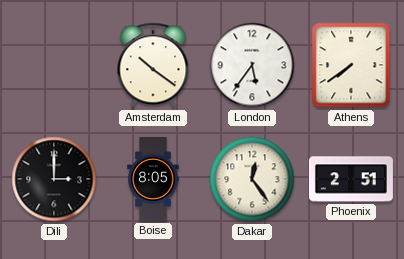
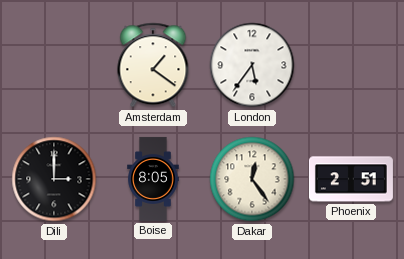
Amsterdam: 10:21 -> 1:21 (153, 65)
Athens: 7:39 -> none (351, 65)
